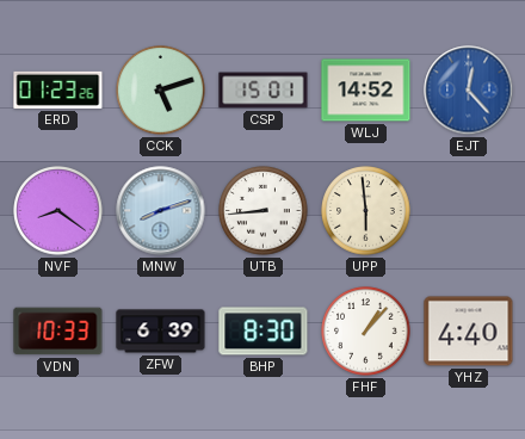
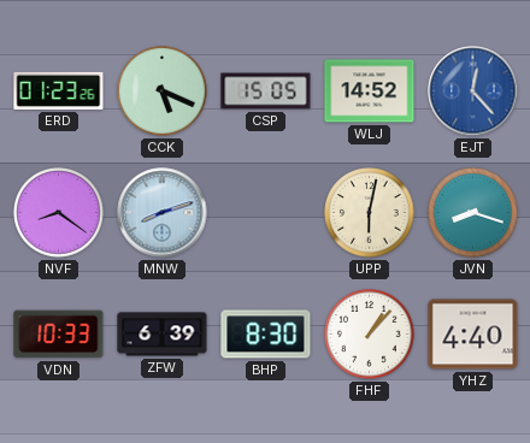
CCK: 5:12 -> 5:19 (163, 91)
CSP: 15:01 -> 15:05 (266, 91)
UTB: 8:44 -> none (264, 211)
UPP: 5:59 -> 6:02 (370, 213)
JVN: none -> 8:18 (473, 213)
